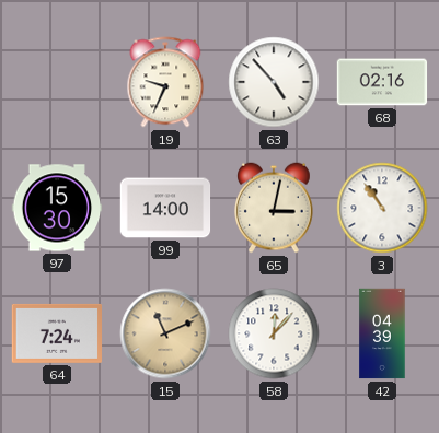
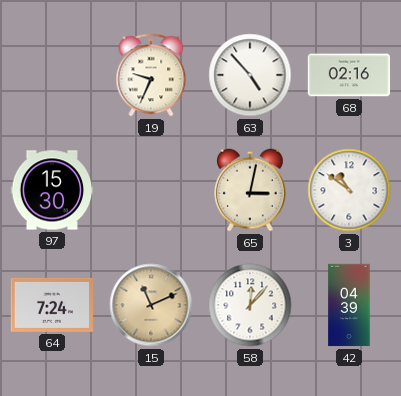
99: 14:00 -> none (165, 208)
3: 10:54 -> 10:51 (349, 190)
